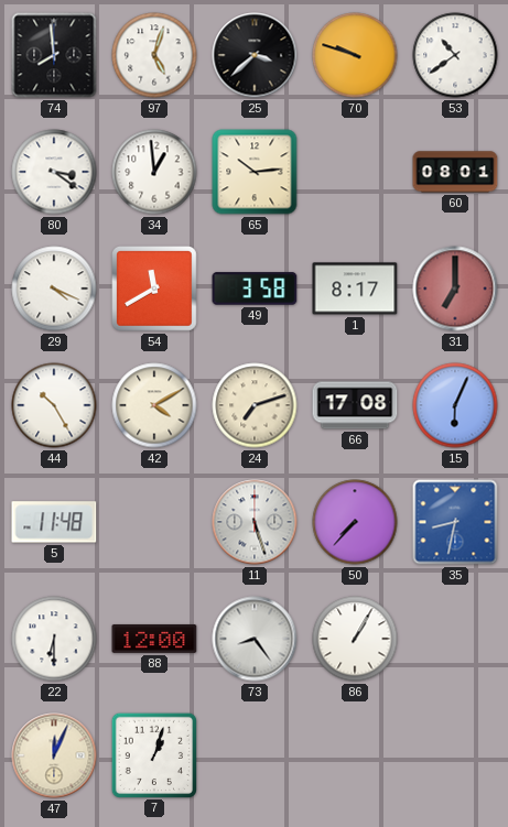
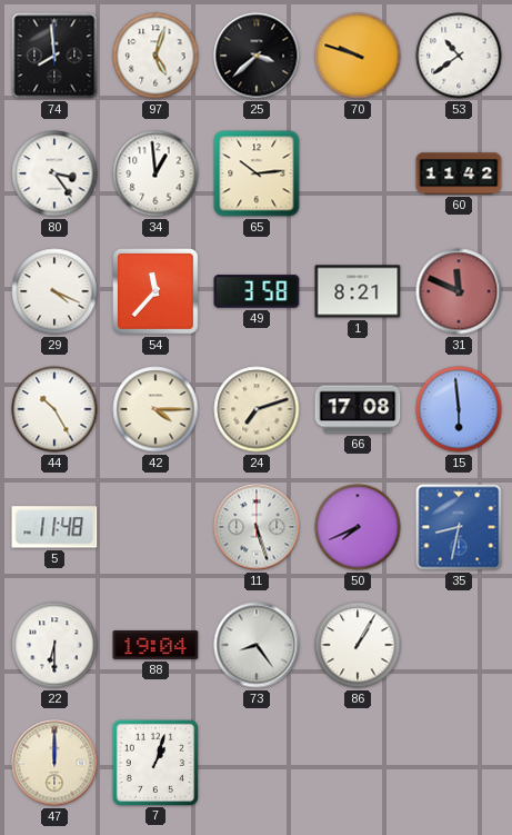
80: 3:21 -> 3:24 (54, 173)
60: 08:01 -> 11:42 (459, 173)
54: 11:40 -> 11:37 (157, 292)
1: 8:17 -> 8:21 (358, 291)
31: 7:00 -> 11:49 (459, 291)
42: 4:10 -> 4:15 (155, 409)
15: 6:04 -> 5:59 (459, 409)
50: 7:37 -> 7:41 (358, 527)
88: 12:00 -> 19:04 (155, 645)
47: 12:04 -> 12:00 (54, 763)
